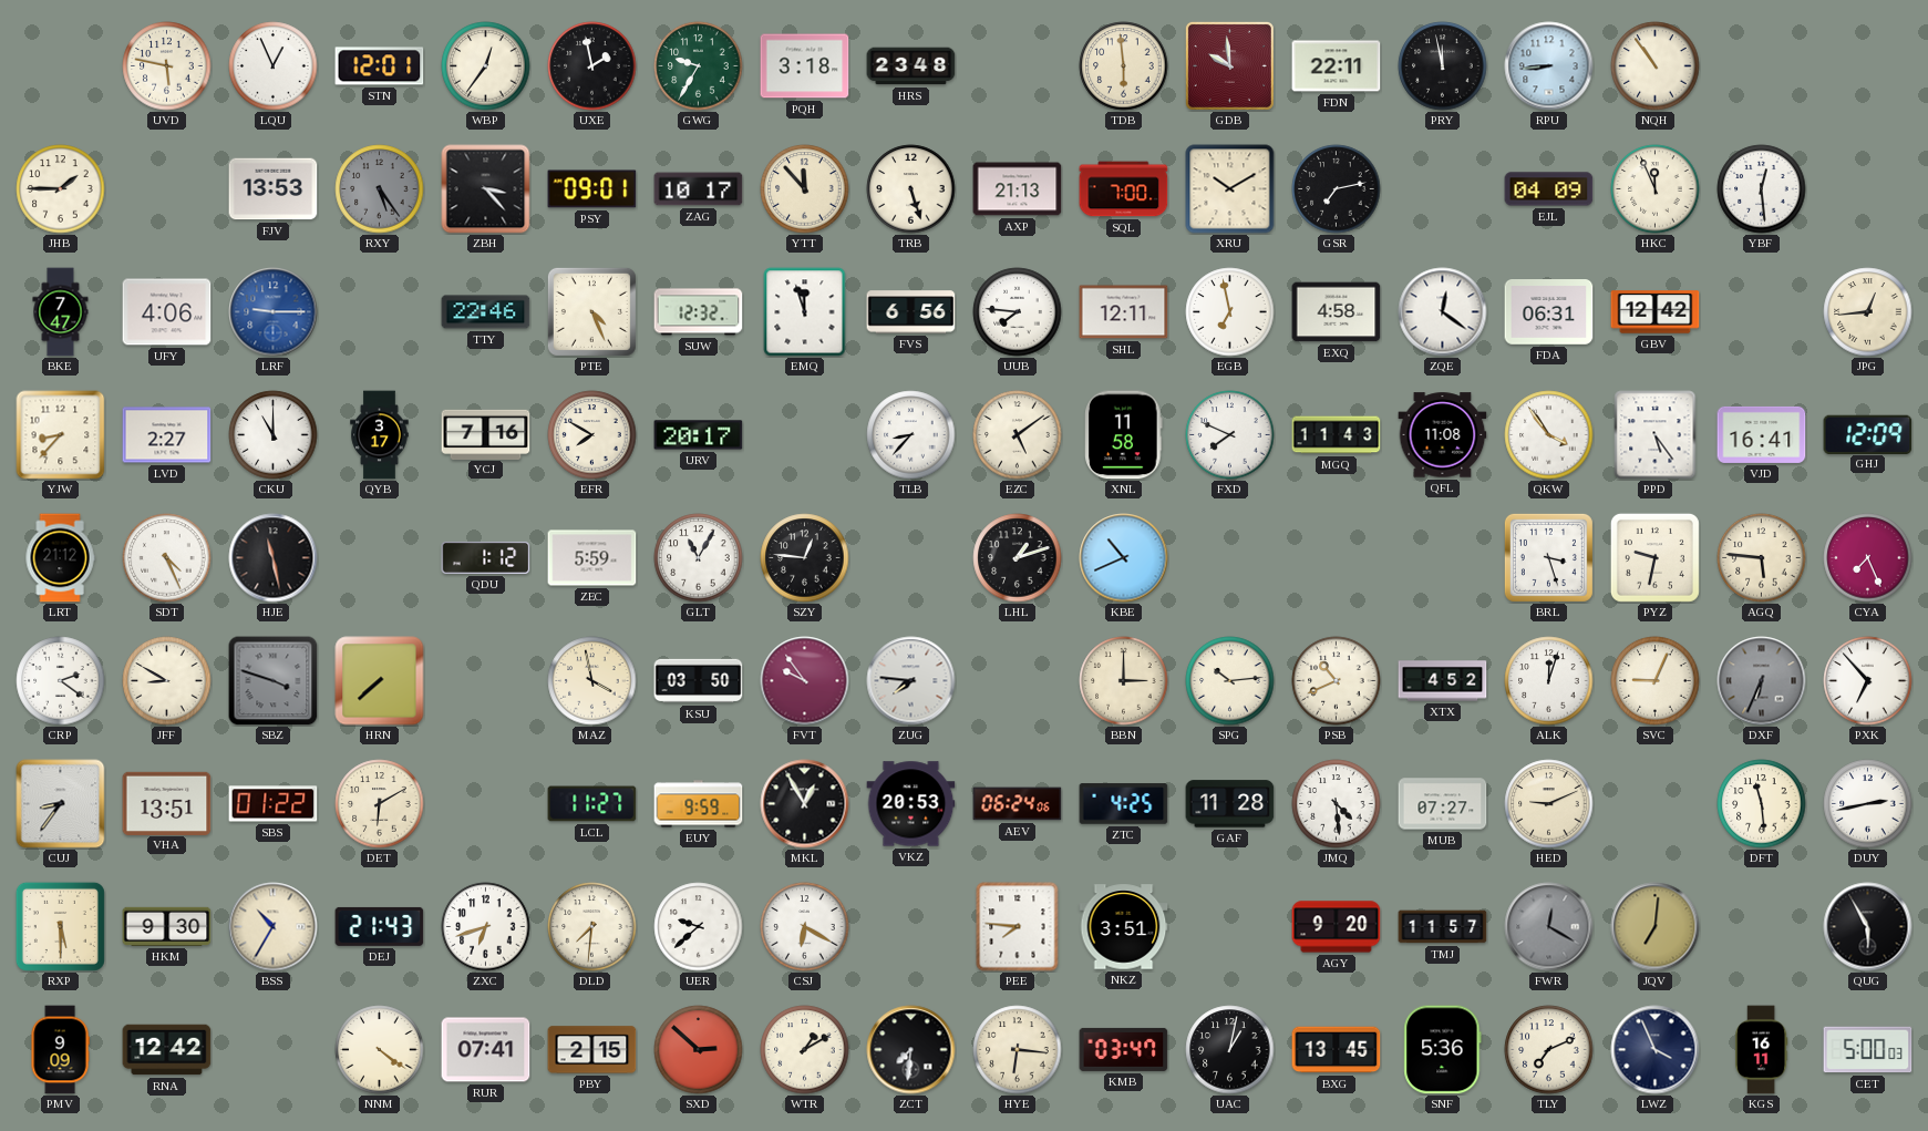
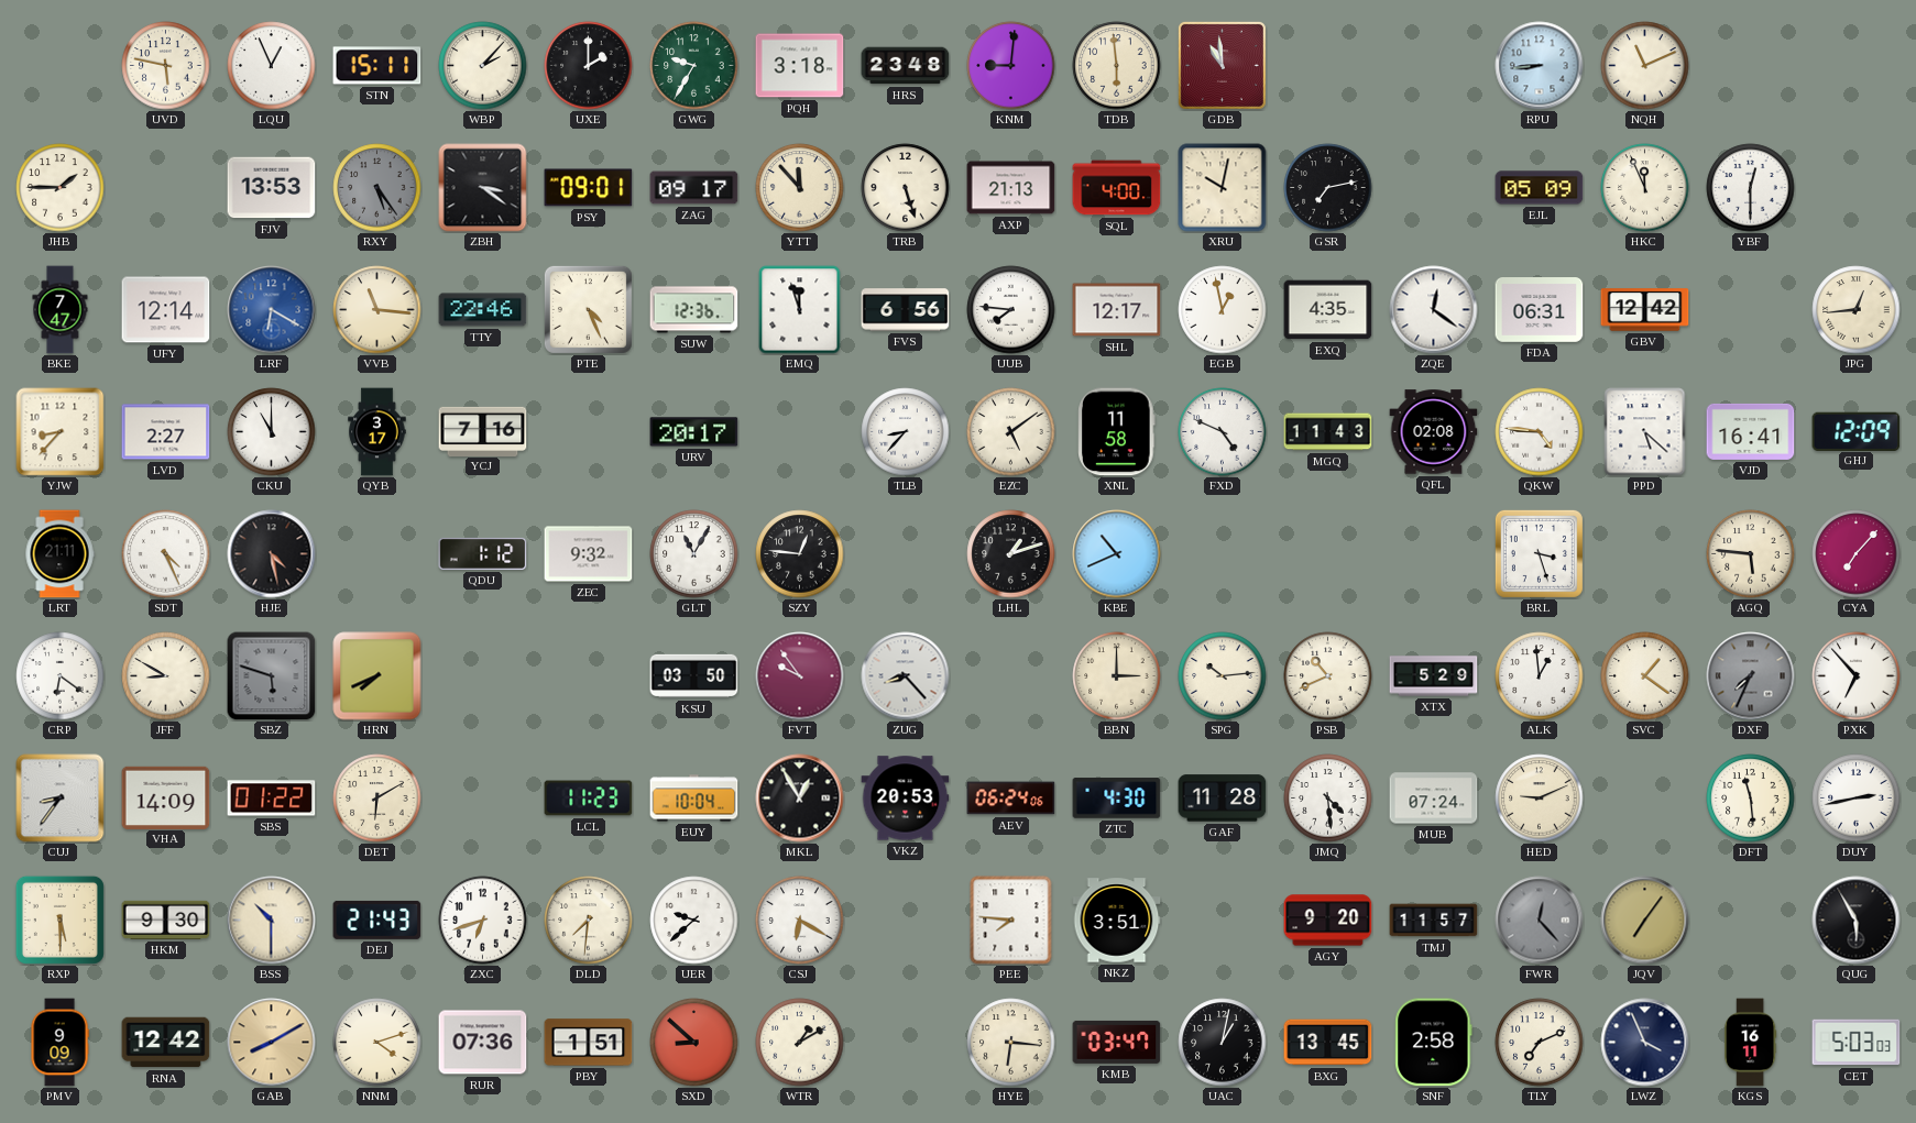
STN: 12:01 -> 15:11 (377, 66)
WBP: 12:36 -> 2:07 (483, 66)
UXE: 1:58 -> 2:00 (589, 66)
KNM: none -> 9:01 (1011, 66)
GDB: 9:59 -> 10:59 (1222, 65)
FDN: 22:11 -> none (1337, 66)
PRY: 11:58 -> none (1443, 66)
NQH: 10:54 -> 11:11 (1645, 66)
ZBH: 3:23 -> 3:21 (483, 188)
ZAG: 10:17 -> 09:17 (694, 188)
SQL: 7:00 -> 4:00 (1117, 188)
XRU: 10:10 -> 10:02 (1223, 188)
EJL: 04:09 -> 05:09 (1540, 188)
YBF: 12:29 -> 12:30 (1751, 188)
UFY: 4:06 -> 12:14 (166, 310)
LRF: 9:15 -> 6:20 (272, 310)
VVB: none -> 11:16 (377, 310)
SUW: 12:32 -> 12:36 (694, 310)
SHL: 12:11 -> 12:17 (1117, 310)
EGB: 6:58 -> 12:58 (1223, 310)
EXQ: 4:58 -> 4:35 (1328, 310)
EFR: 7:50 -> none (592, 435)
FXD: 7:49 -> 4:49 (1223, 432)
QFL: 11:08 -> 02:08 (1434, 432)
QKW: 3:54 -> 4:46 (1540, 432)
PPD: 5:24 -> 5:22 (1645, 432)
LRT: 21:12 -> 21:11 (59, 554)
HJE: 11:28 -> 4:28 (272, 554)
ZEC: 5:59 -> 9:32 (589, 554)
PYZ: 9:32 -> none (1654, 557)
CYA: 7:26 -> 7:07 (1857, 554)
CRP: 2:21 -> 6:21 (61, 676)
SBZ: 3:48 -> 5:48 (272, 676)
HRN: 7:38 -> 7:41 (377, 676)
MAZ: 3:58 -> none (592, 681)
ZUG: 7:46 -> 8:23 (906, 676)
XTX: 4:52 -> 5:29 (1434, 676)
ALK: 12:03 -> 12:59 (1540, 676)
SVC: 9:04 -> 1:21 (1645, 676)
DXF: 6:34 -> 7:34 (1751, 676)
VHA: 13:51 -> 14:09 (166, 797)
LCL: 11:27 -> 11:23 (589, 799)
EUY: 9:59 -> 10:04 (694, 799)
ZTC: 4:25 -> 4:30 (1117, 799)
MUB: 07:27 -> 07:24 (1434, 799)
BSS: 10:35 -> 10:30 (272, 921)
FWR: 12:20 -> 12:23 (1540, 921)
JQV: 7:01 -> 7:06 (1645, 921)
GAB: none -> 8:10 (272, 1043)
NNM: 4:21 -> 4:12 (377, 1043)
RUR: 07:41 -> 07:36 (483, 1043)
PBY: 2:15 -> 1:51 (589, 1043)
SXD: 2:52 -> 8:52 (694, 1043)
ZCT: 7:31 -> none (911, 1050)
SNF: 5:36 -> 2:58 (1434, 1043)
CET: 5:00 -> 5:03 (1857, 1043)
